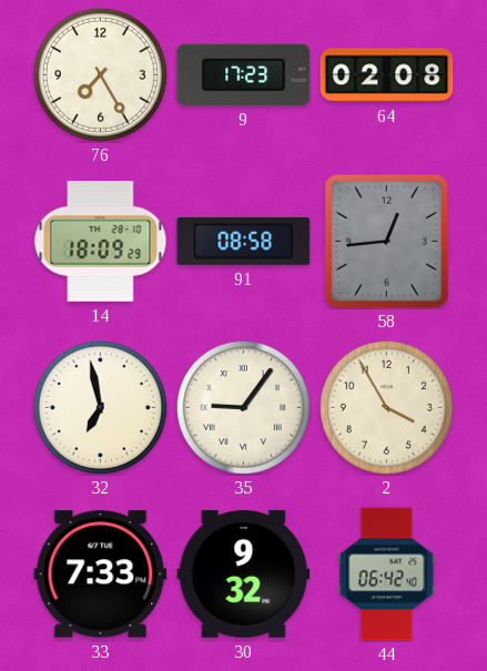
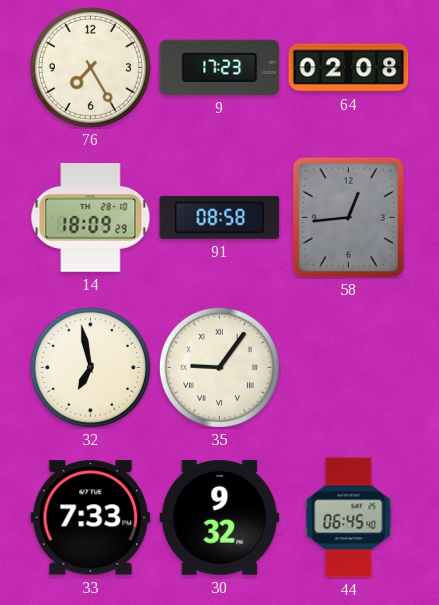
2: 3:55 -> none (386, 407)
44: 06:42 -> 06:45 (349, 518)
